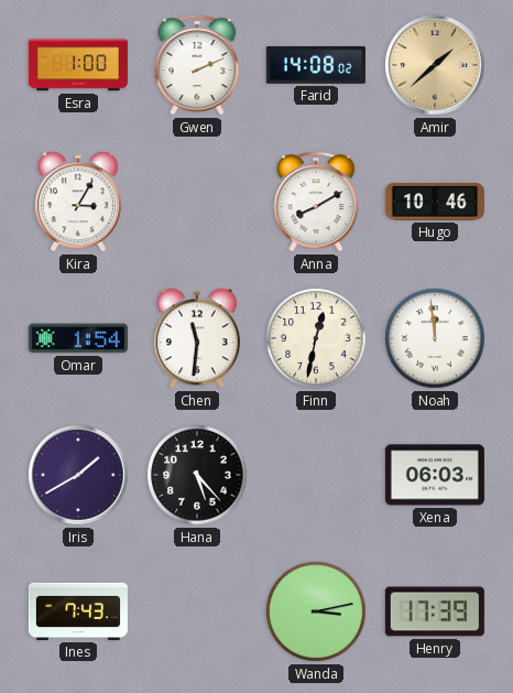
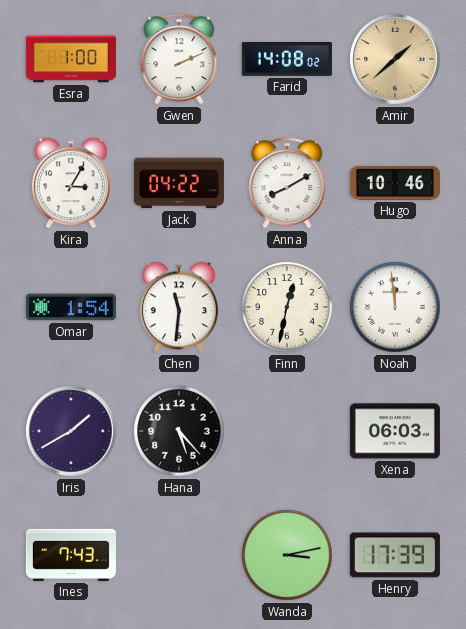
Jack: none -> 04:22 (179, 183)
